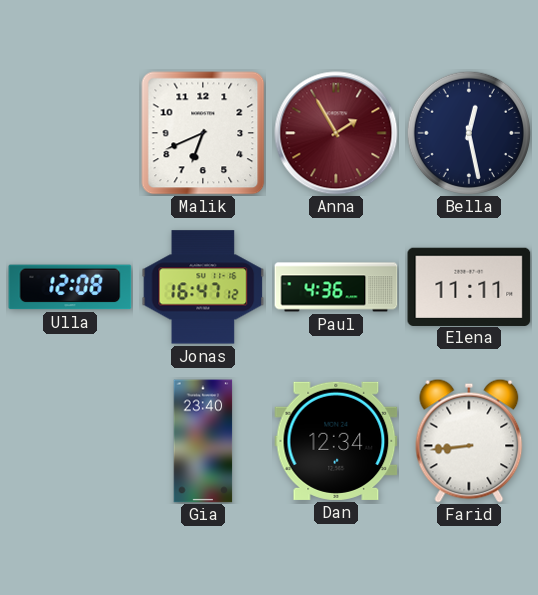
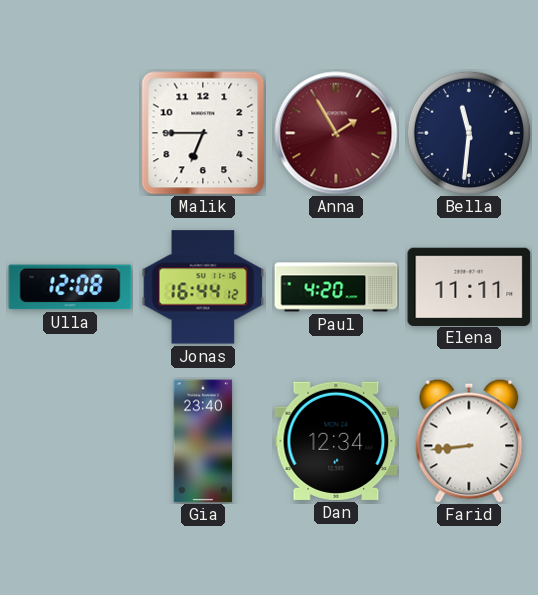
Malik: 6:41 -> 6:45 (203, 133)
Bella: 12:28 -> 11:31 (468, 132)
Jonas: 16:47 -> 16:44 (203, 287)
Paul: 4:36 -> 4:20 (336, 287)
